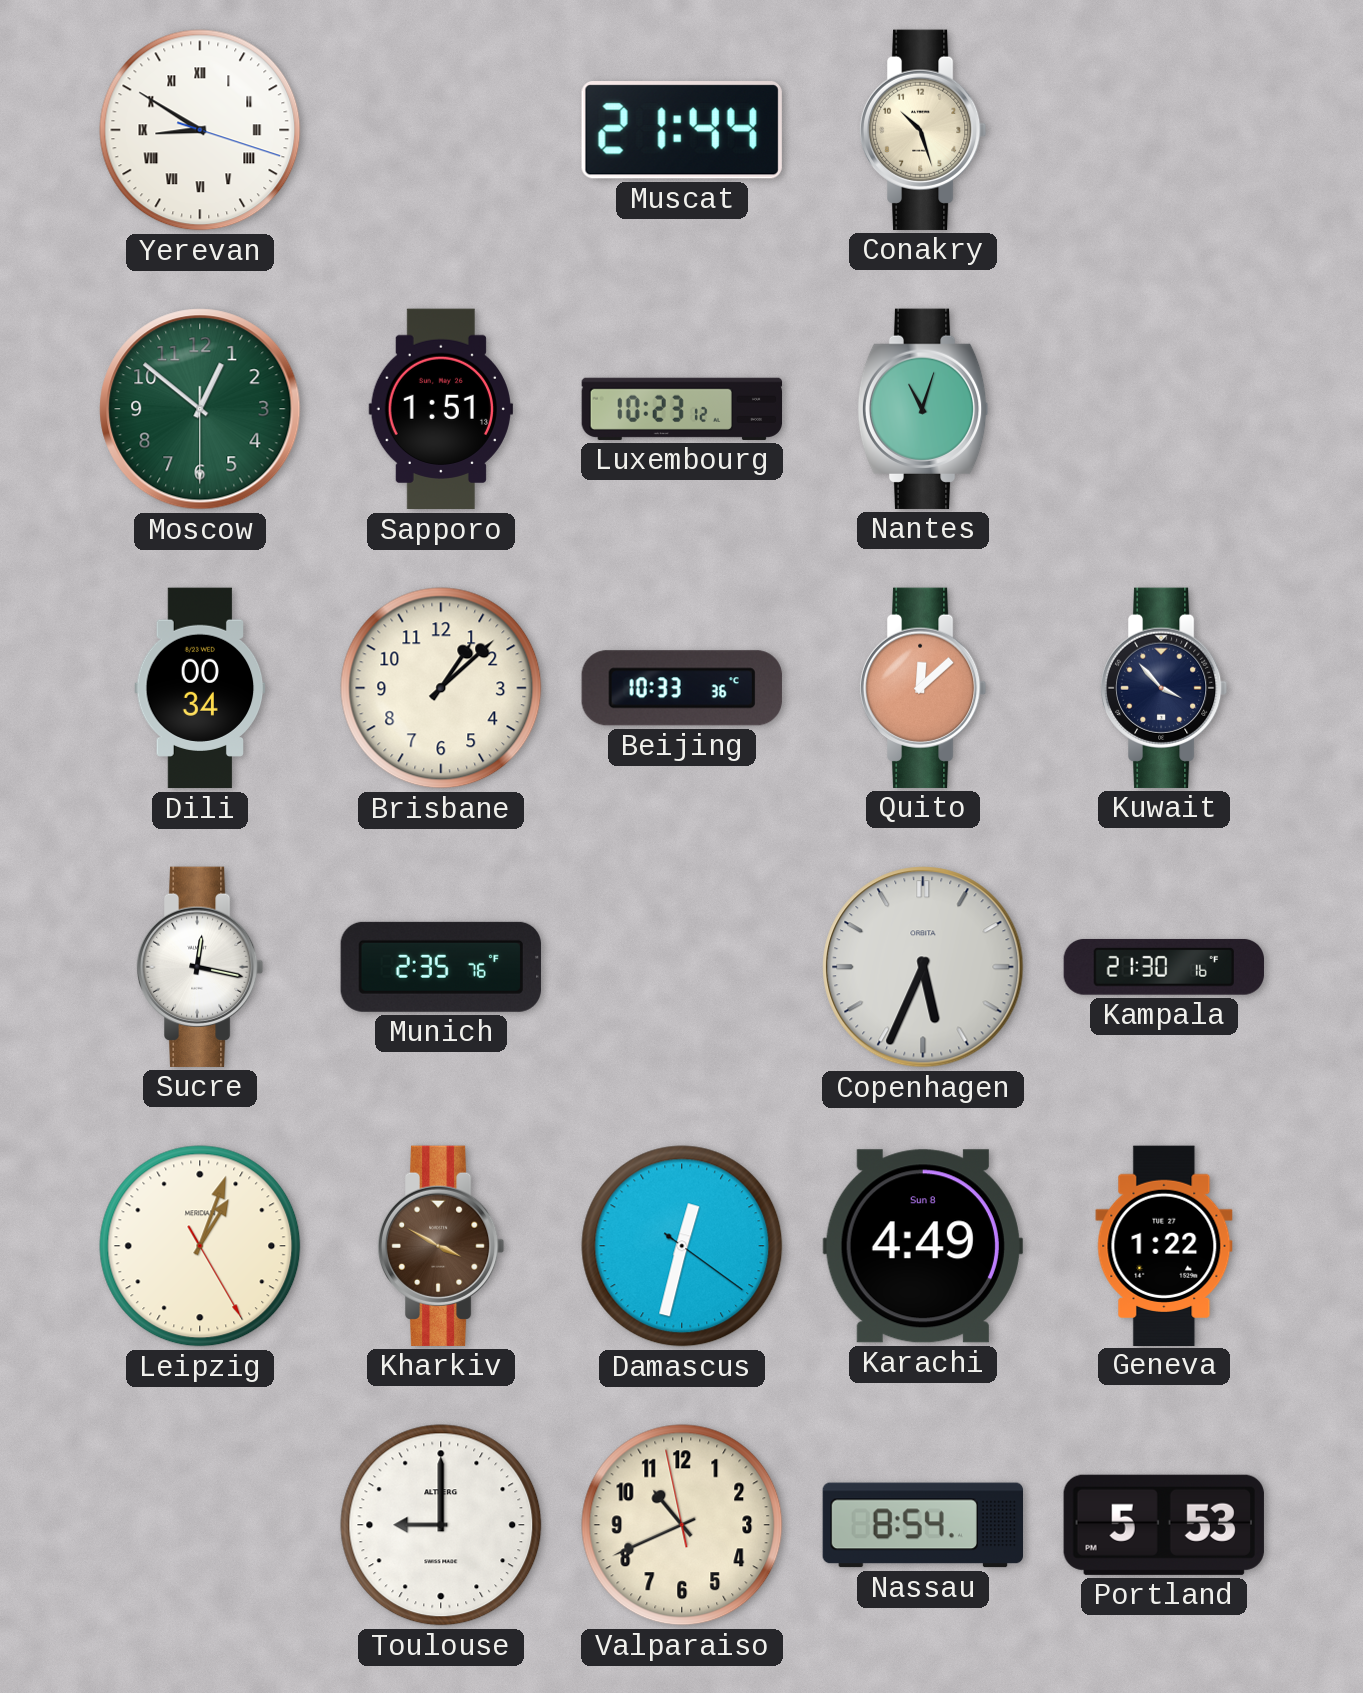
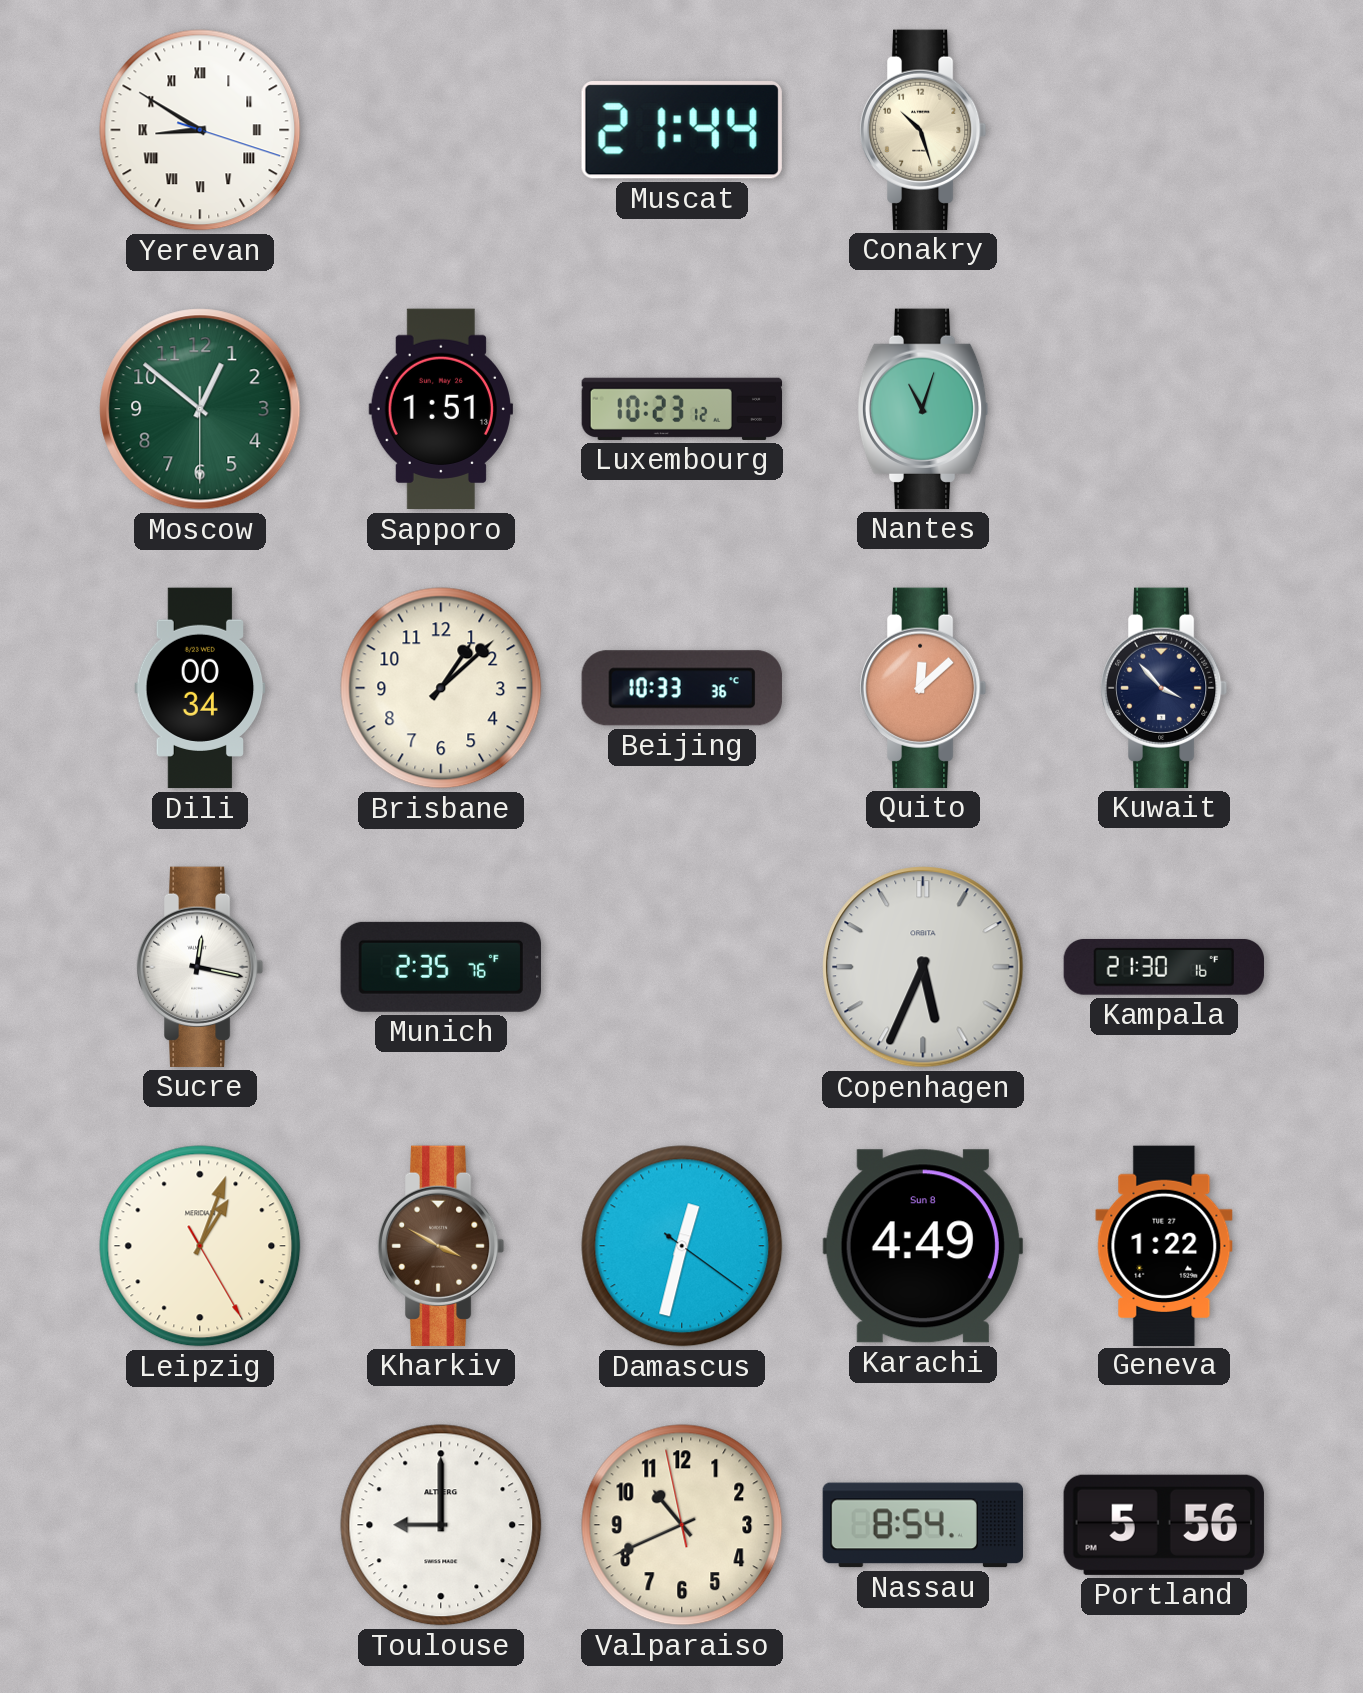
Portland: 5:53 -> 5:56 (1164, 1525)
